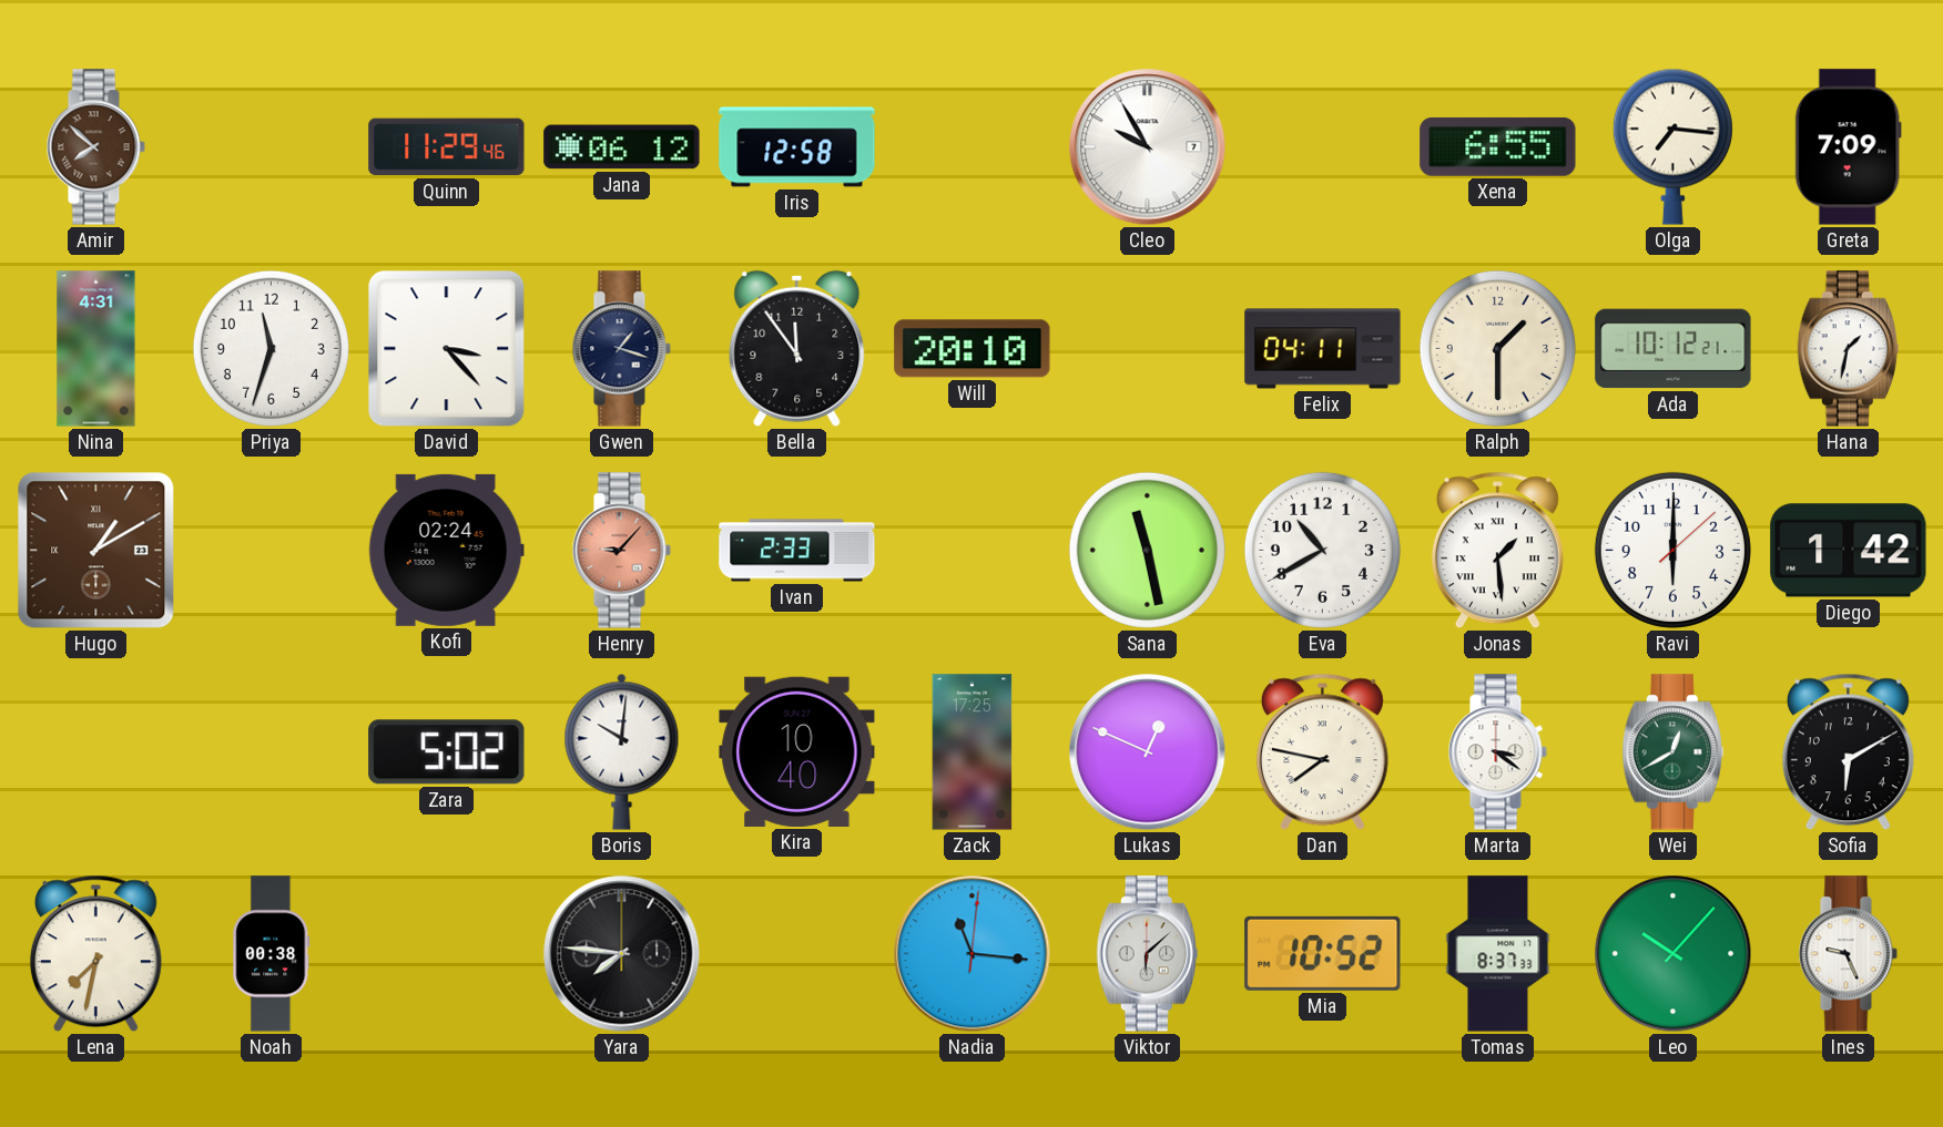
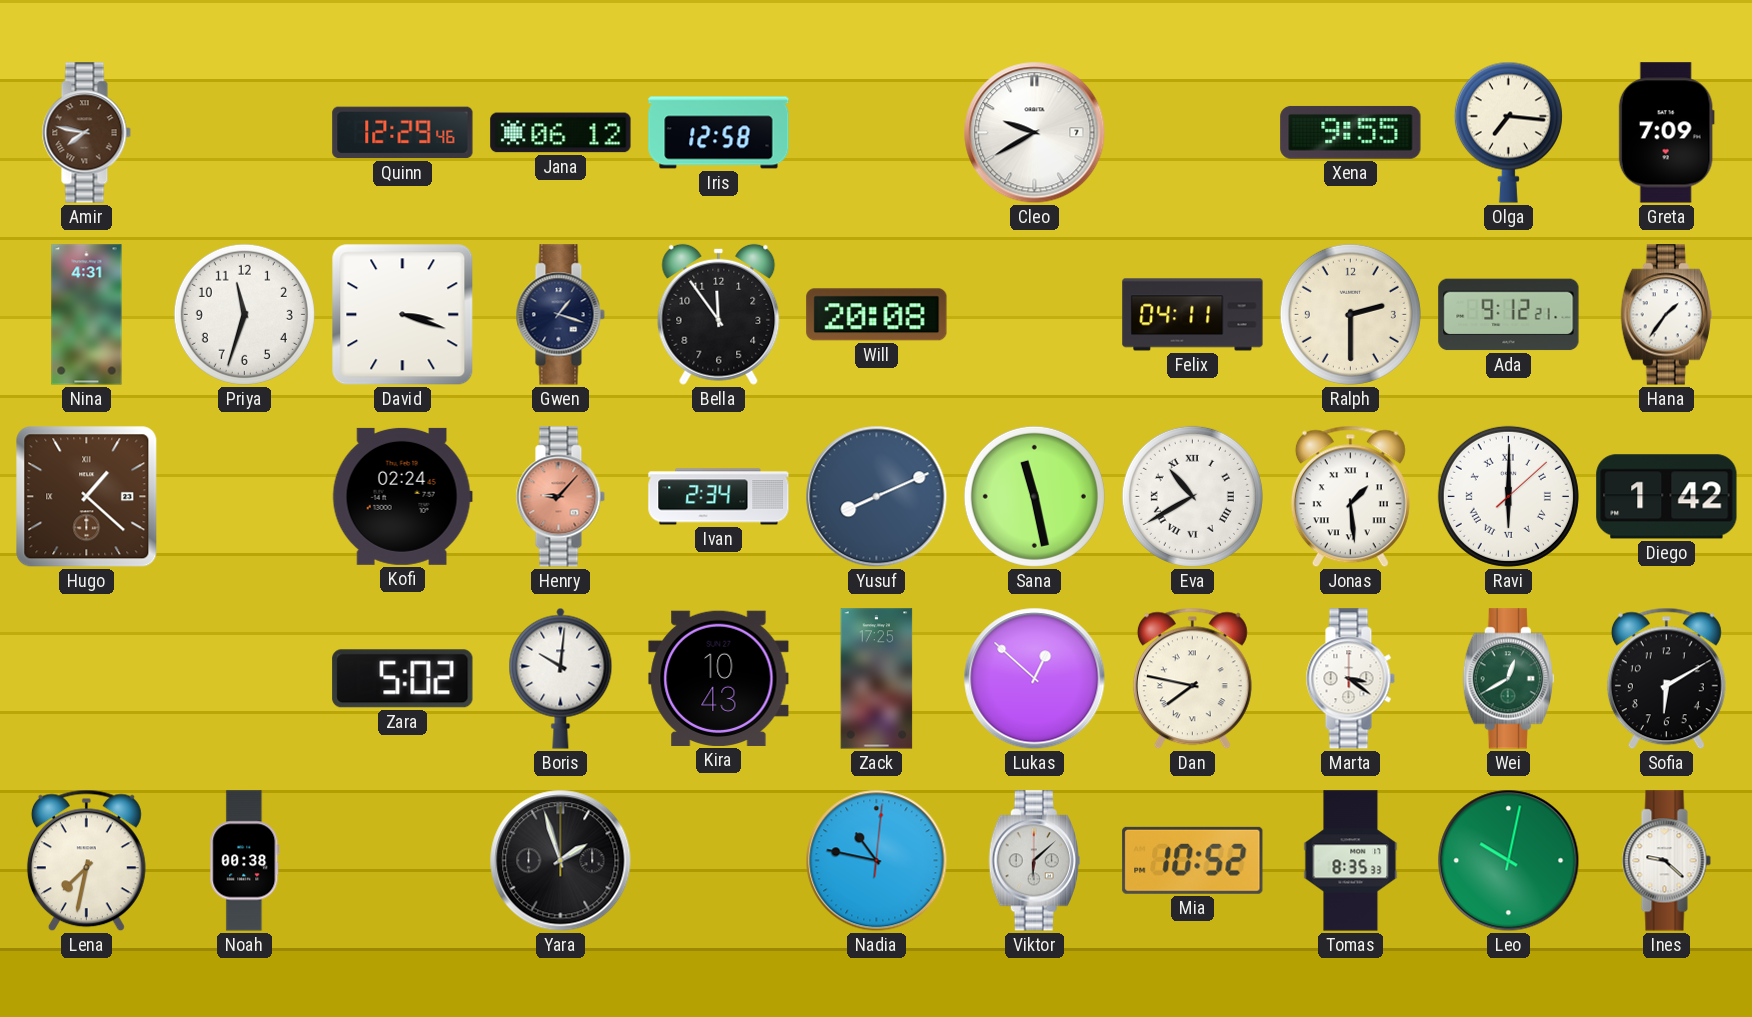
Amir: 7:52 -> 7:47 (86, 133)
Quinn: 11:29 -> 12:29 (403, 133)
Cleo: 9:55 -> 9:40 (1035, 133)
Xena: 6:55 -> 9:55 (1351, 132)
David: 3:23 -> 3:18 (403, 315)
Will: 20:10 -> 20:08 (877, 315)
Ralph: 1:30 -> 2:30 (1350, 314)
Ada: 10:12 -> 9:12 (1509, 315)
Hana: 1:32 -> 1:36 (1666, 315)
Hugo: 1:10 -> 1:22 (87, 497)
Ivan: 2:33 -> 2:34 (719, 497)
Yusuf: none -> 8:11 (877, 497)
Eva numerals: Arabic -> Roman (1192, 496)
Ravi numerals: Arabic -> Roman (1508, 496)
Kira: 10:40 -> 10:43 (719, 678)
Lukas: 12:49 -> 12:52 (1035, 679)
Yara: 7:46 -> 1:57 (561, 861)
Nadia: 11:16 -> 10:47 (877, 861)
Tomas: 8:37 -> 8:35 (1351, 861)
Leo: 10:07 -> 10:02 (1509, 861)
Ines: 9:26 -> 9:22 (1666, 861)
